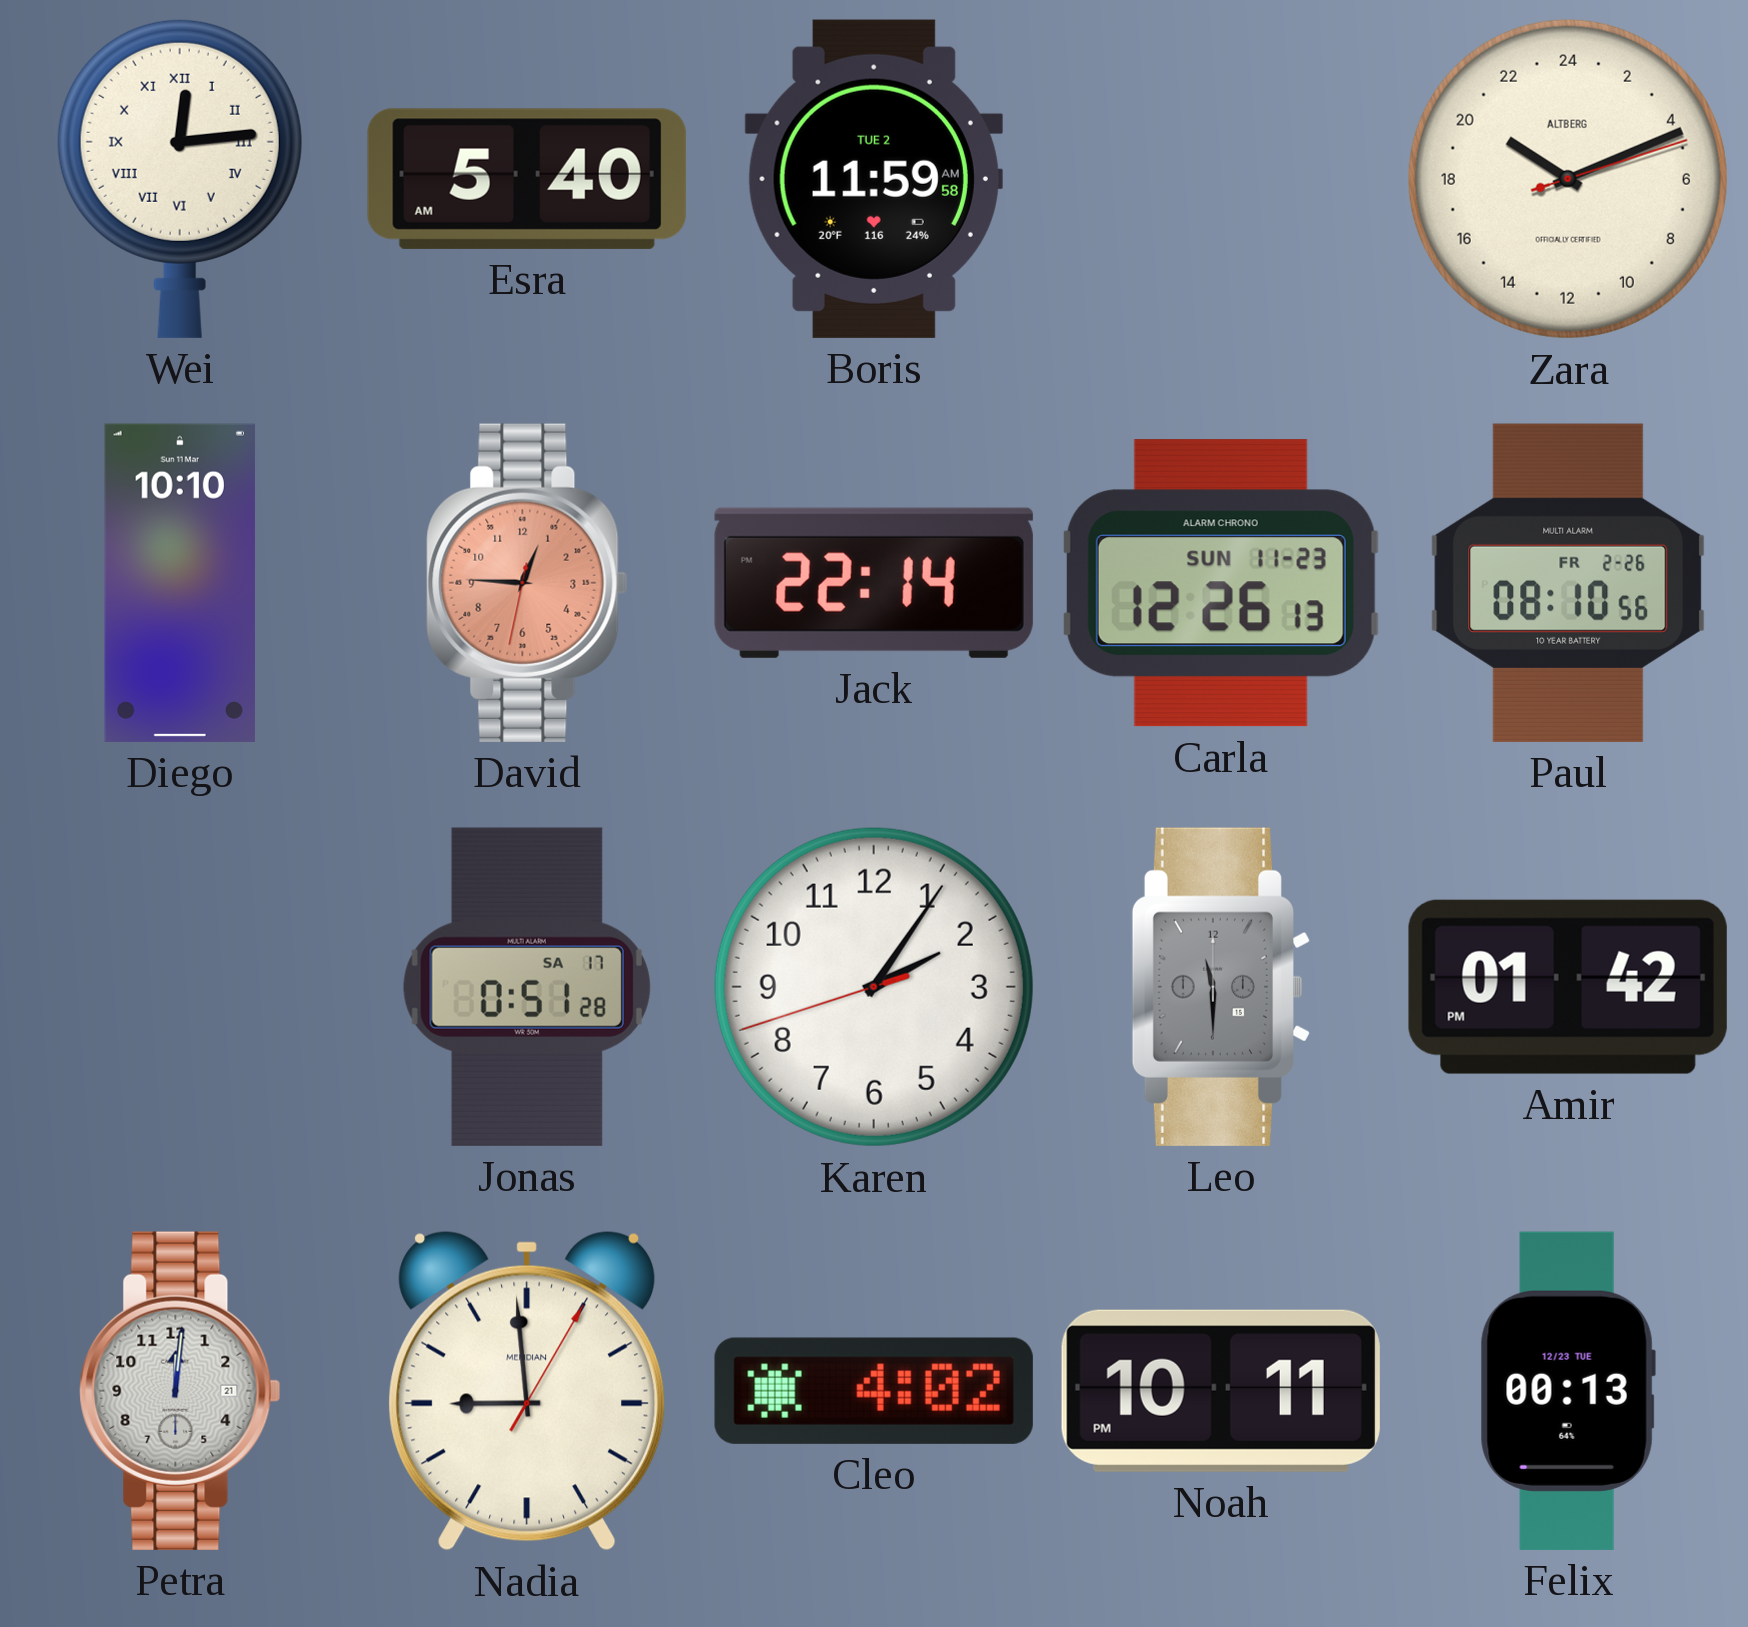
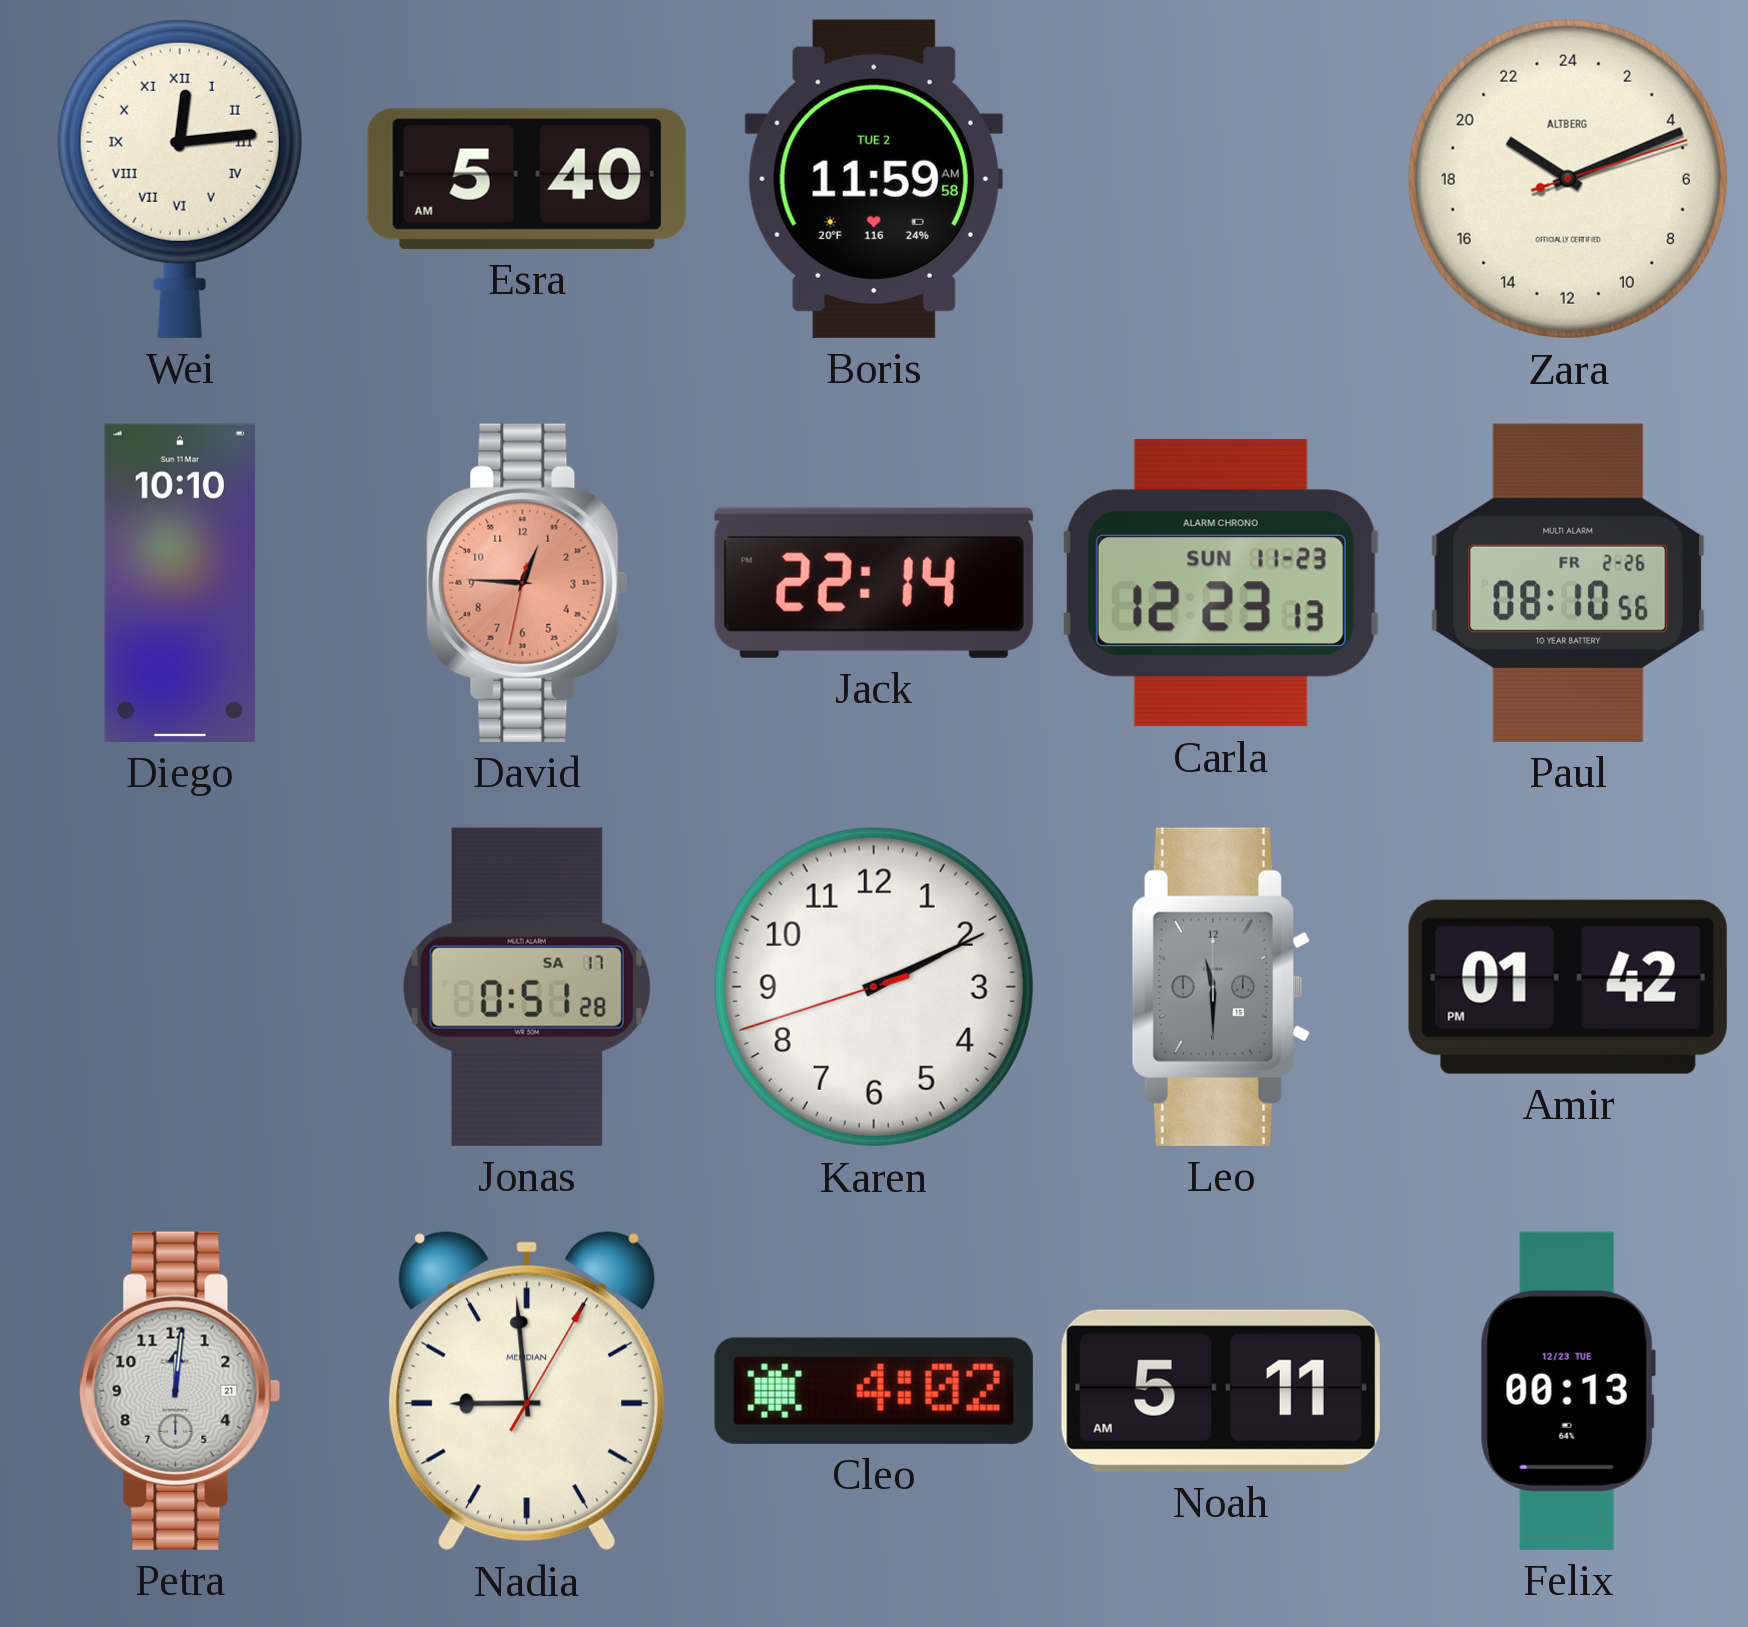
Carla: 12:26 -> 12:23 (1221, 583)
Karen: 2:05 -> 2:10 (874, 987)
Noah: 10:11 -> 5:11 (1221, 1391)
